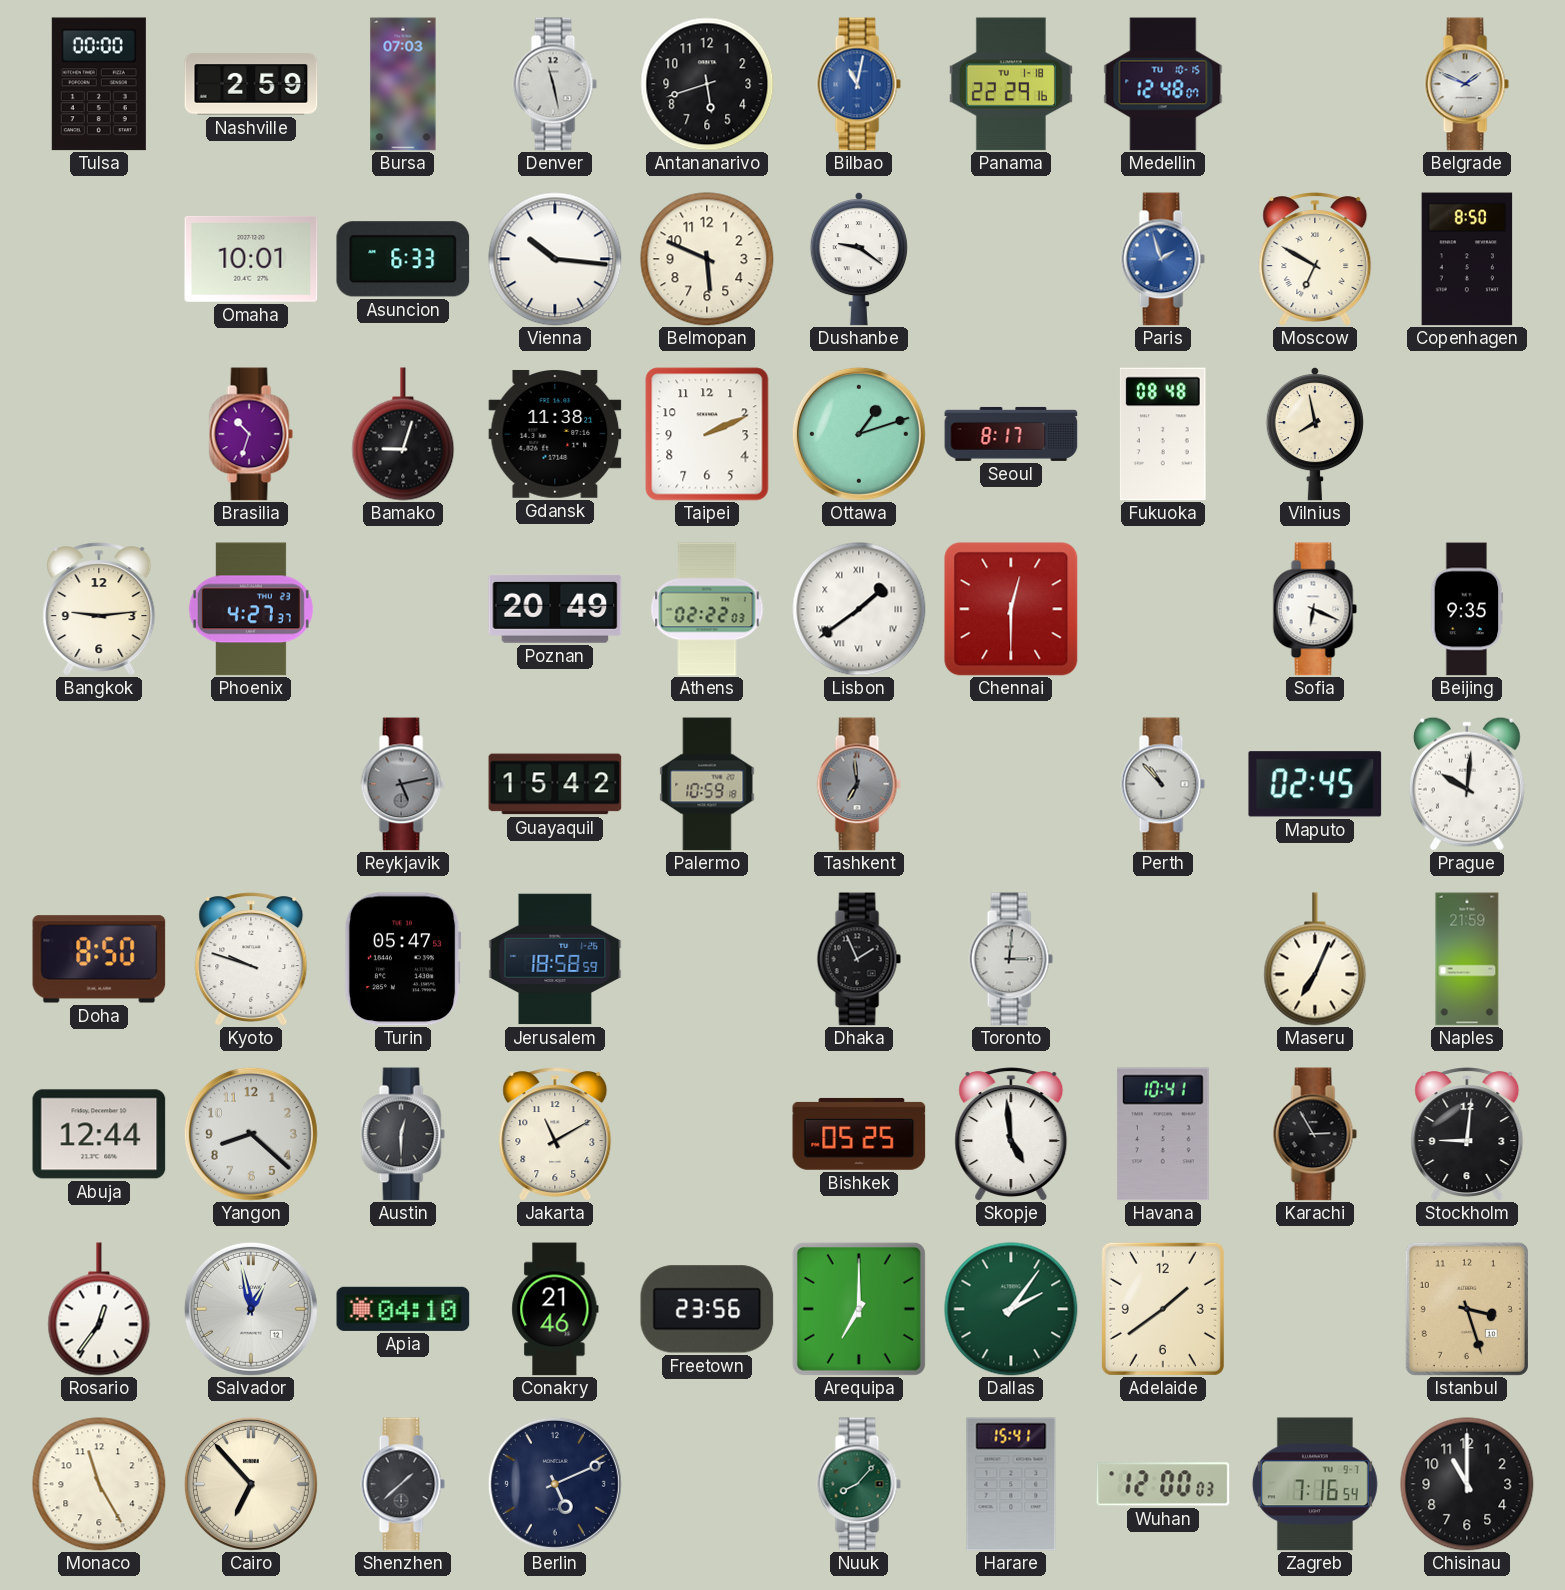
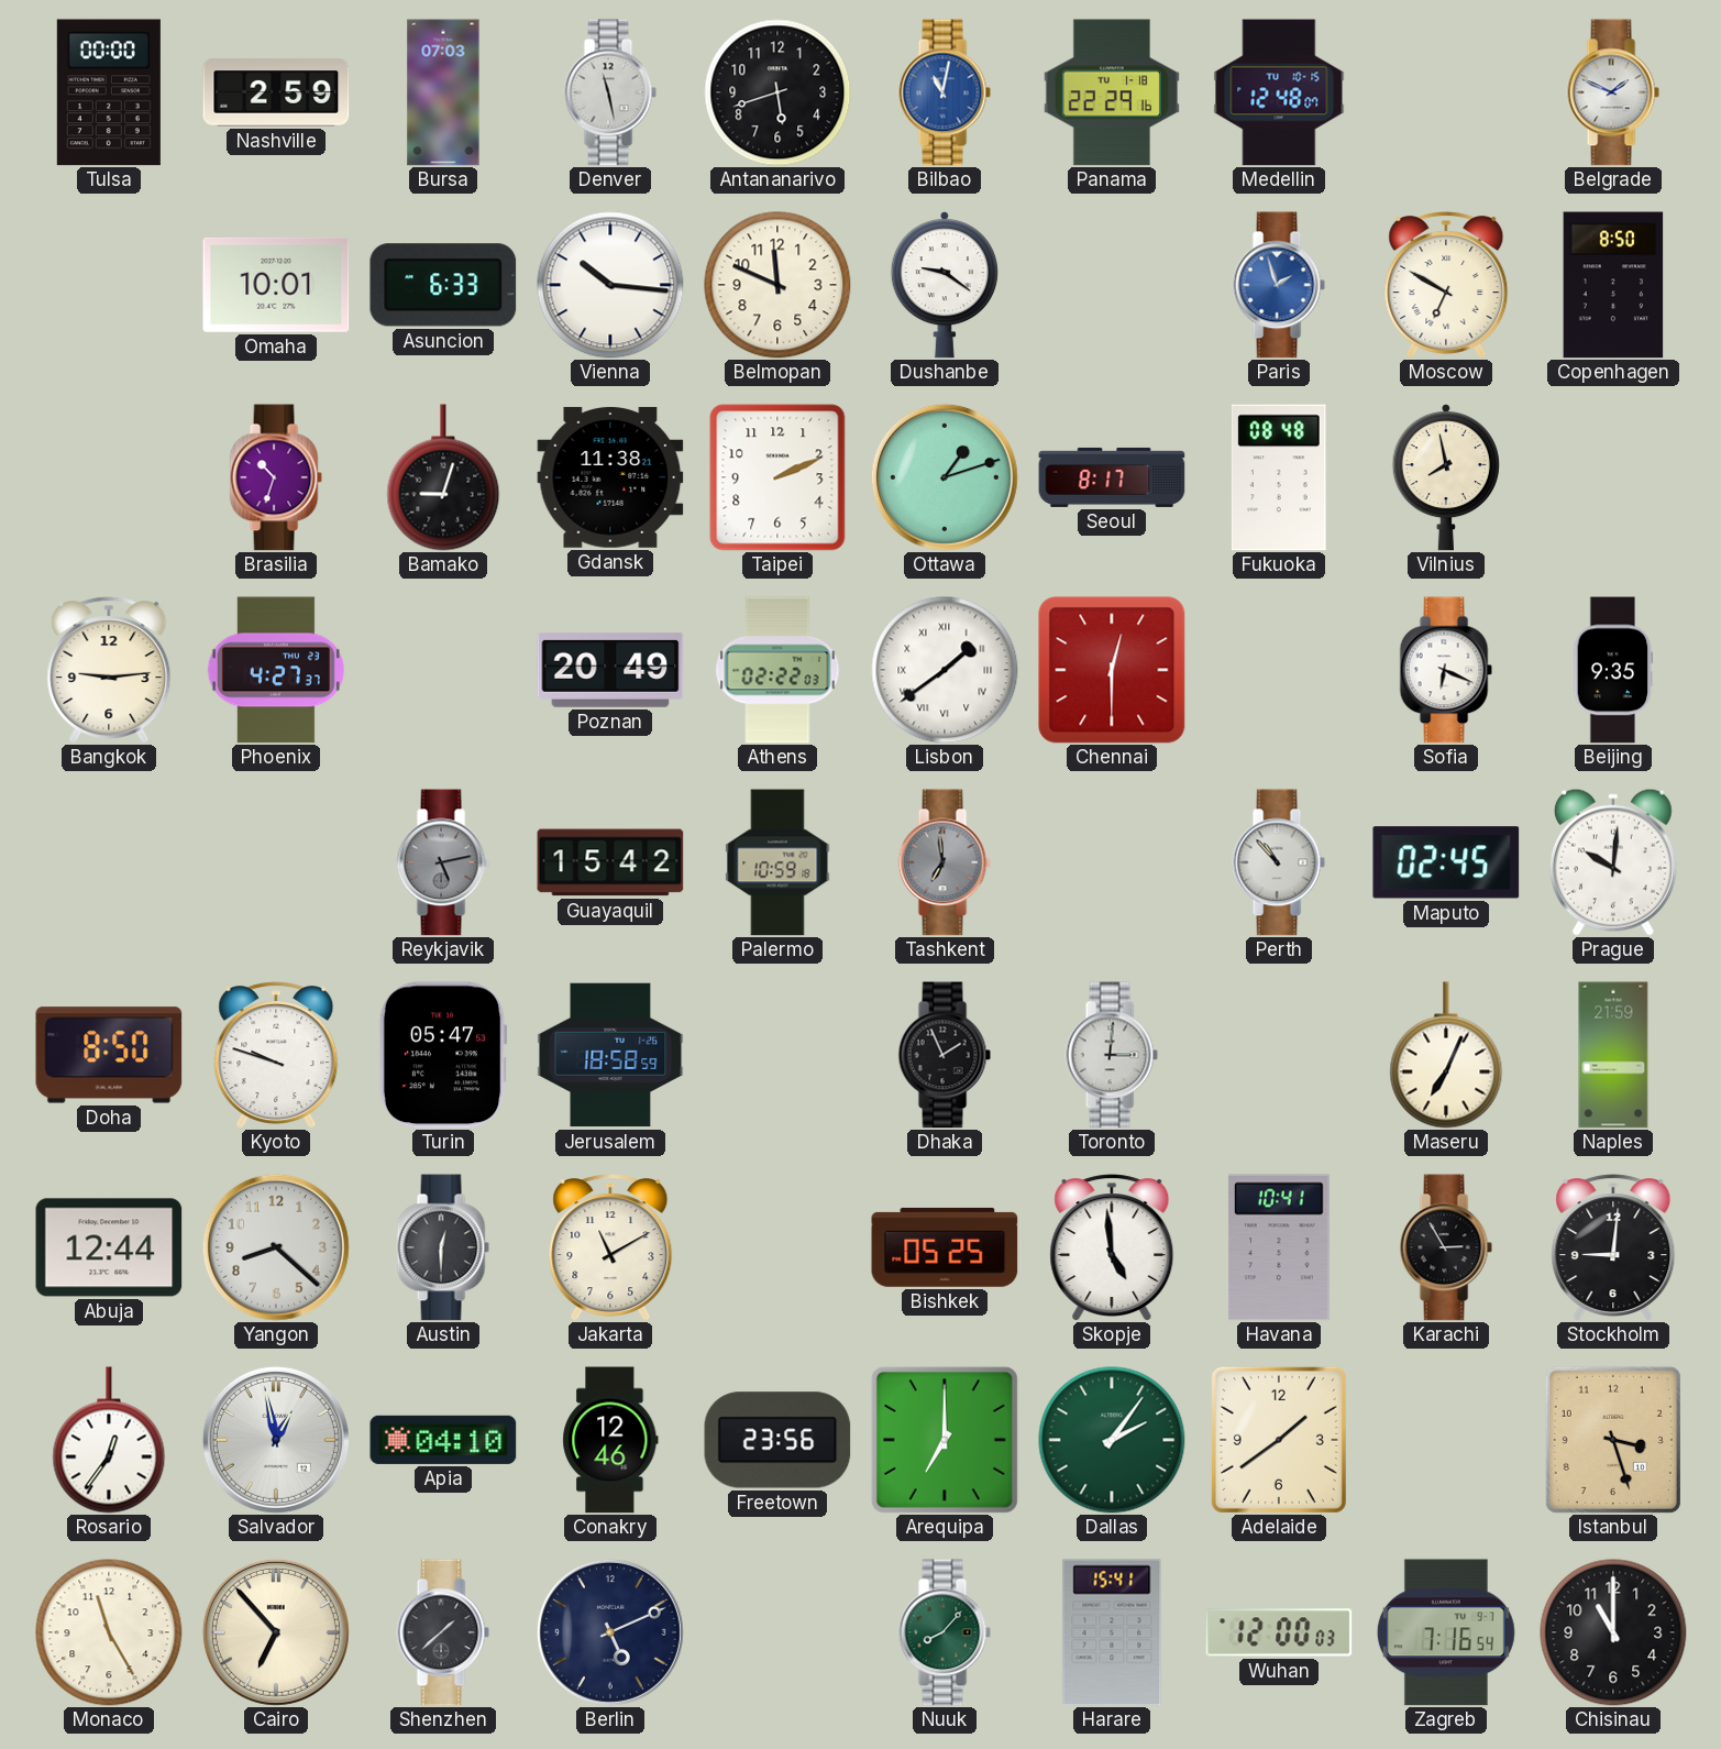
Belmopan: 5:49 -> 11:49 (777, 285)
Conakry: 21:46 -> 12:46 (610, 1440)
